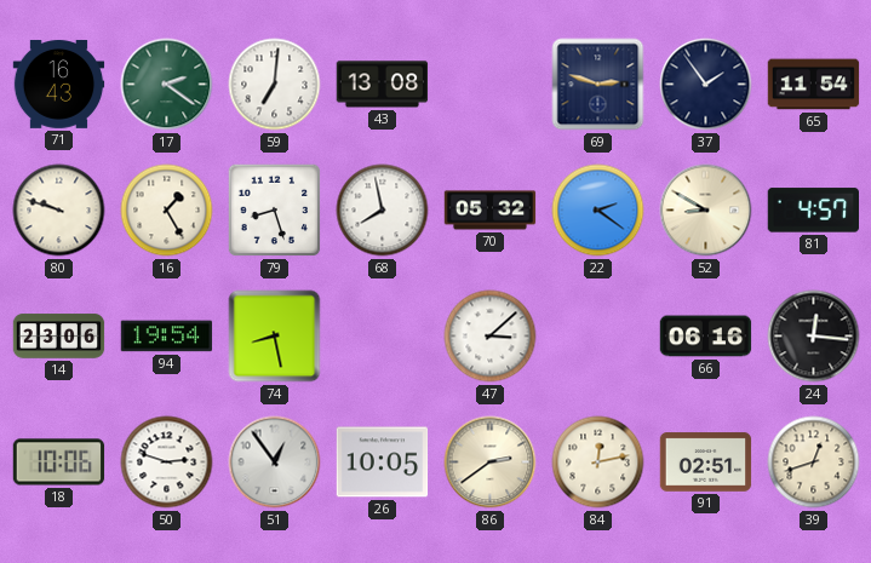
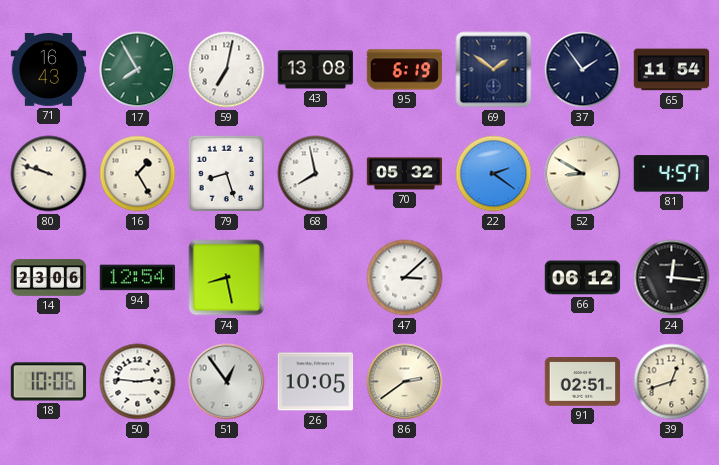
17: 2:21 -> 7:55 (138, 70)
59: 7:01 -> 7:02 (227, 70)
95: none -> 6:19 (405, 70)
69: 2:48 -> 1:51 (494, 70)
94: 19:54 -> 12:54 (138, 278)
66: 06:16 -> 06:12 (583, 278)
50: 2:48 -> 2:46 (138, 382)
84: 12:13 -> none (598, 463)
